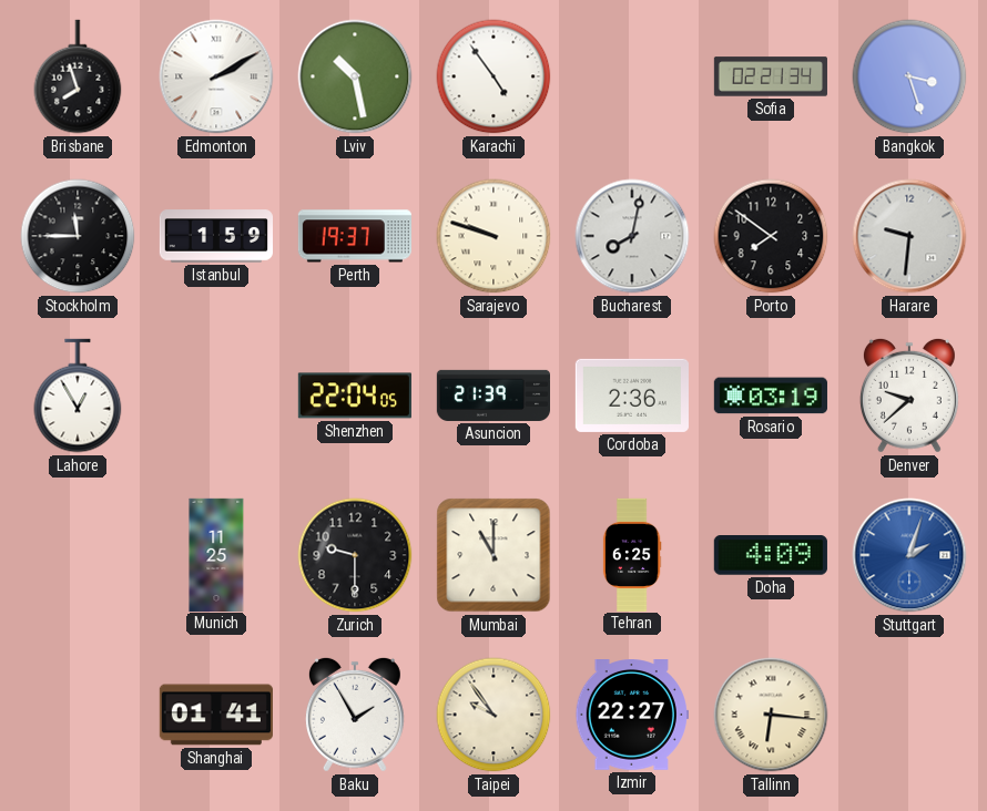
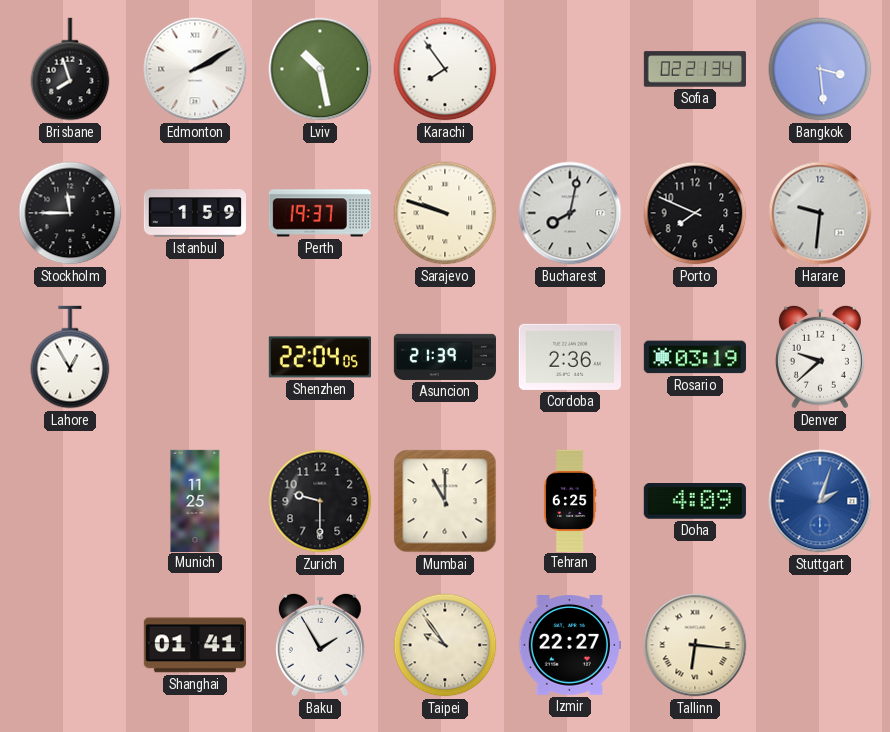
Karachi: 4:54 -> 7:54 (445, 69)
Bangkok: 3:27 -> 3:29 (820, 69)
Porto: 7:51 -> 7:49 (695, 213)
